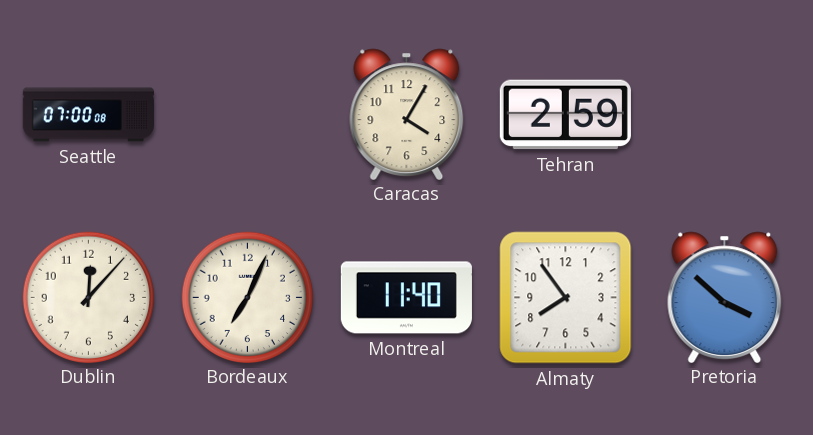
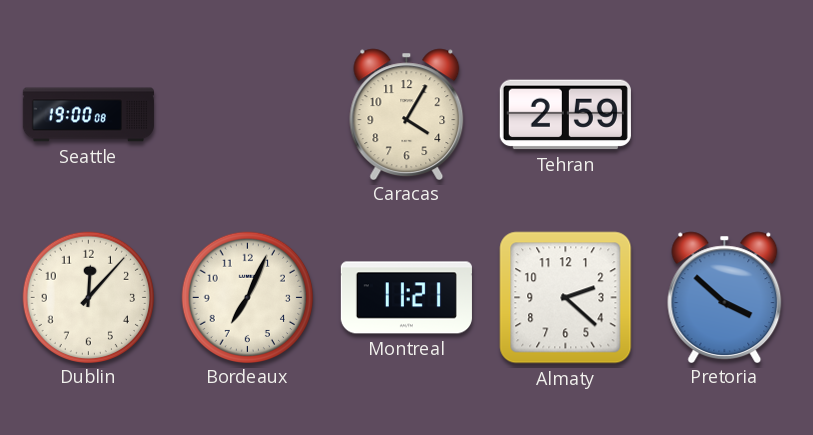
Seattle: 07:00 -> 19:00 (88, 115)
Montreal: 11:40 -> 11:21 (406, 298)
Almaty: 7:54 -> 2:22 (566, 298)
